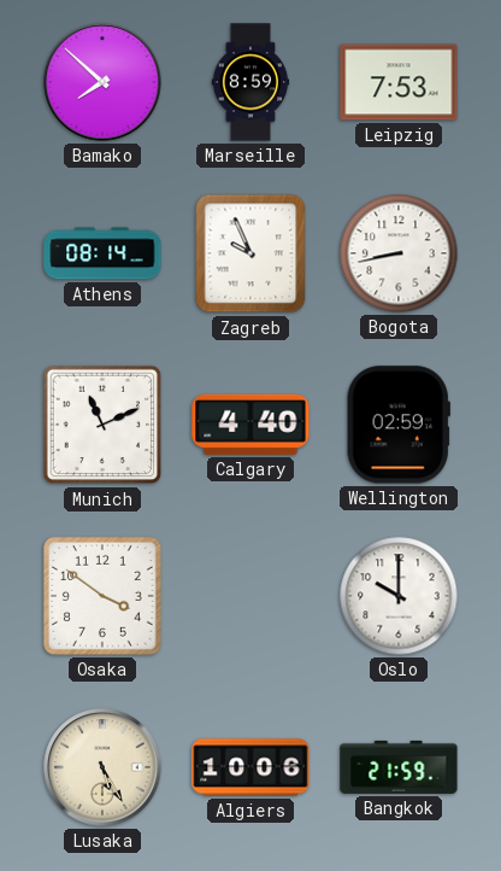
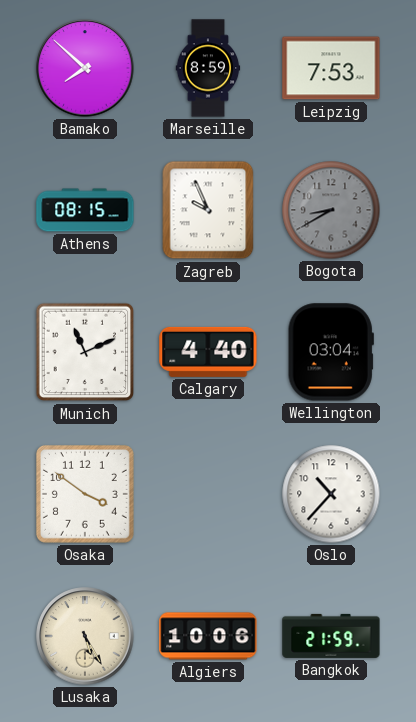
Athens: 08:14 -> 08:15 (85, 210)
Bogota: 8:43 -> 8:40 (331, 210)
Bogota dial: white -> grey (331, 210)
Wellington: 02:59 -> 03:04 (331, 352)
Oslo: 10:00 -> 10:37 (331, 494)
